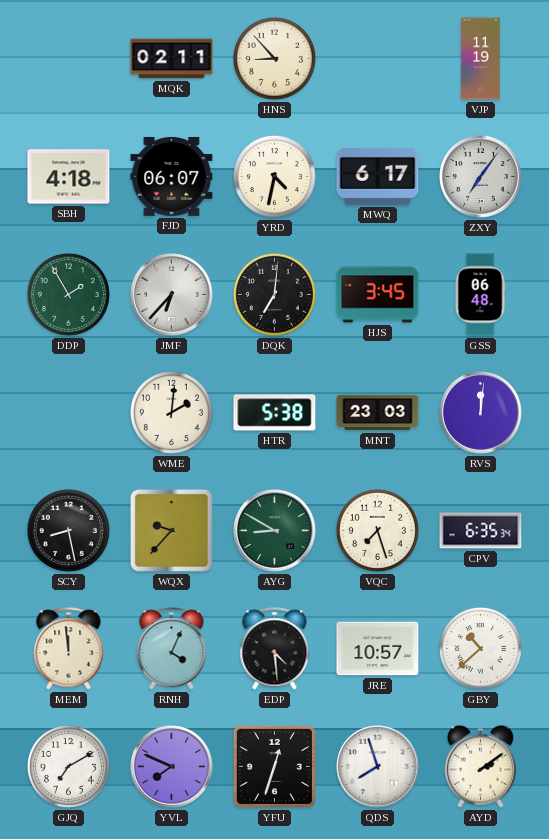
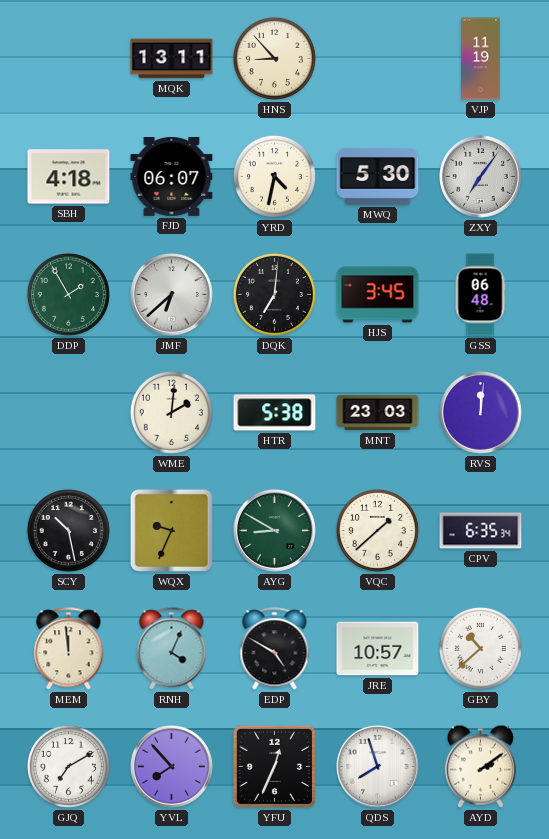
MQK: 02:11 -> 13:11 (172, 59)
MWQ: 6:17 -> 5:30 (378, 176)
JMF: 6:37 -> 6:38 (172, 295)
SCY: 8:28 -> 10:28 (68, 530)
WQX: 9:37 -> 9:34 (171, 530)
VQC: 7:27 -> 1:38 (377, 530)
EDP: 4:29 -> 4:50 (275, 649)
YVL: 7:49 -> 7:53 (172, 767)
YFU: 12:33 -> 12:34 (274, 766)
